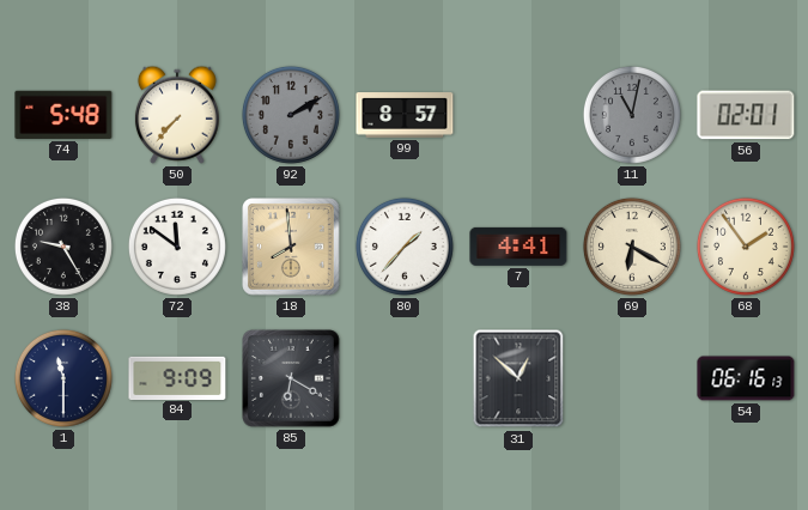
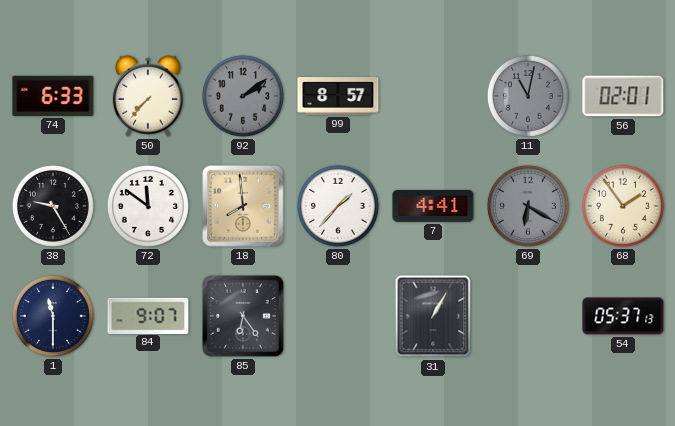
74: 5:48 -> 6:33 (53, 96)
92: 2:10 -> 2:09 (243, 96)
69 dial: cream -> grey (528, 206)
84: 9:09 -> 9:07 (148, 315)
85: 6:20 -> 6:24 (243, 316)
31: 12:52 -> 1:05 (433, 316)
54: 06:16 -> 05:37 (623, 316)
